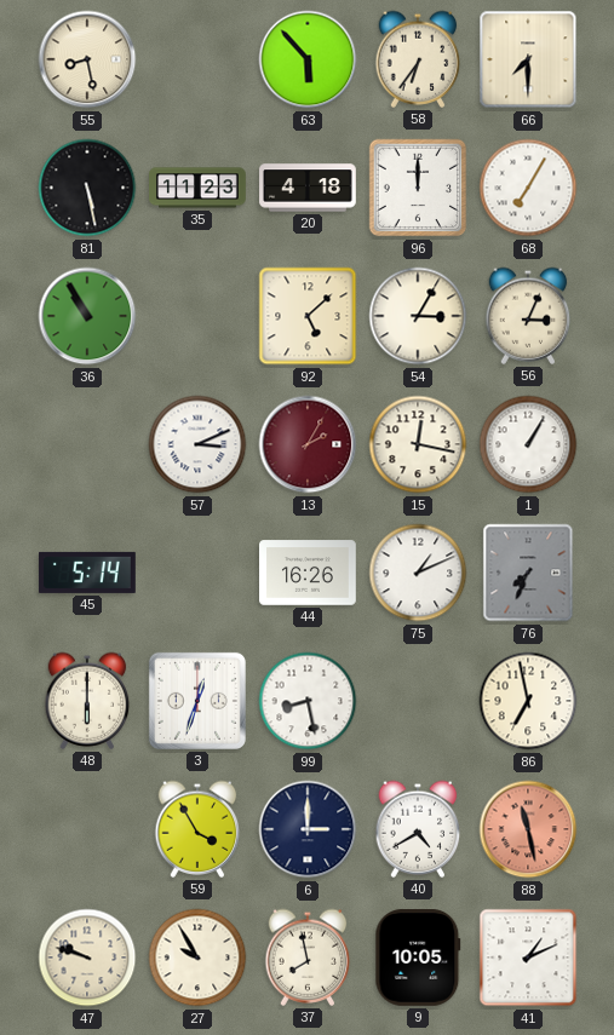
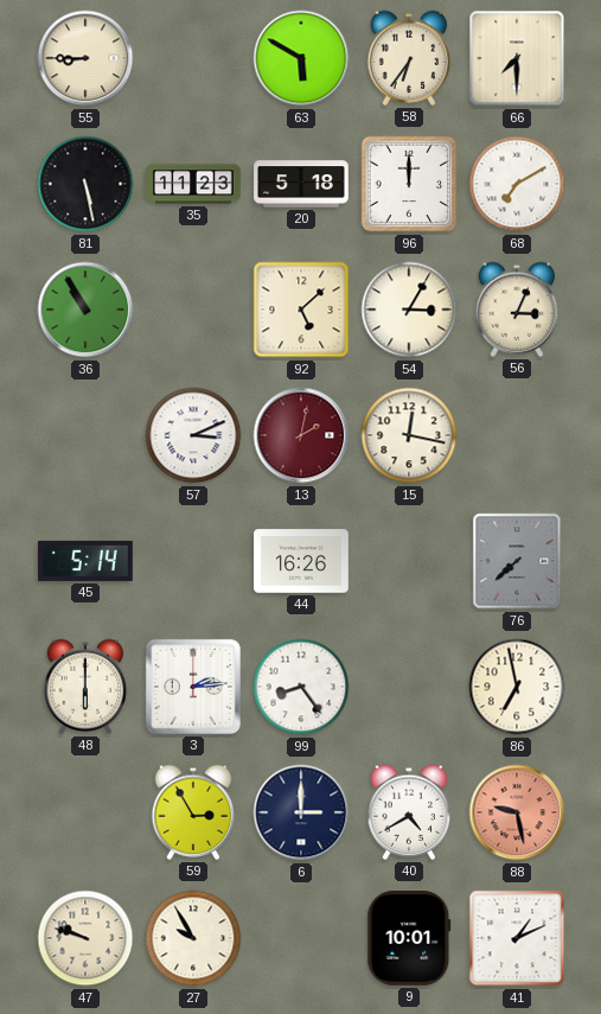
55: 8:28 -> 8:45 (85, 58)
63: 5:53 -> 5:50 (301, 58)
20: 4:18 -> 5:18 (301, 184)
68: 7:05 -> 7:10 (517, 184)
13: 2:05 -> 2:02 (301, 435)
1: 1:05 -> none (528, 444)
75: 1:11 -> none (418, 573)
76: 7:34 -> 7:38 (517, 561)
3: 12:33 -> 2:14 (193, 687)
99: 8:28 -> 8:24 (301, 687)
59: 3:55 -> 2:55 (193, 812)
88: 11:28 -> 9:28 (517, 812)
37: 7:58 -> none (308, 958)
9: 10:05 -> 10:01 (409, 939)
